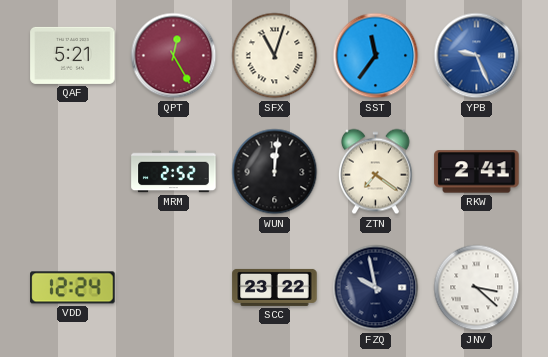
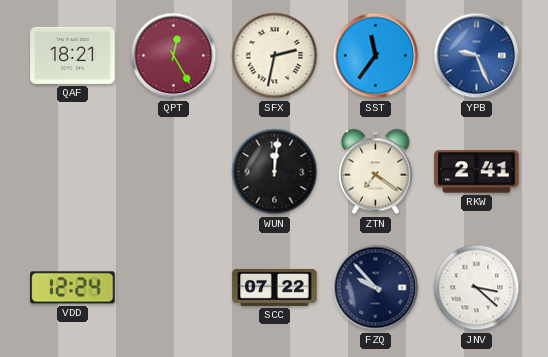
QAF: 5:21 -> 18:21 (73, 55)
SFX: 11:03 -> 2:32 (275, 56)
MRM: 2:52 -> none (174, 172)
SCC: 23:22 -> 07:22 (275, 287)
FZQ: 9:58 -> 9:53 (376, 288)
